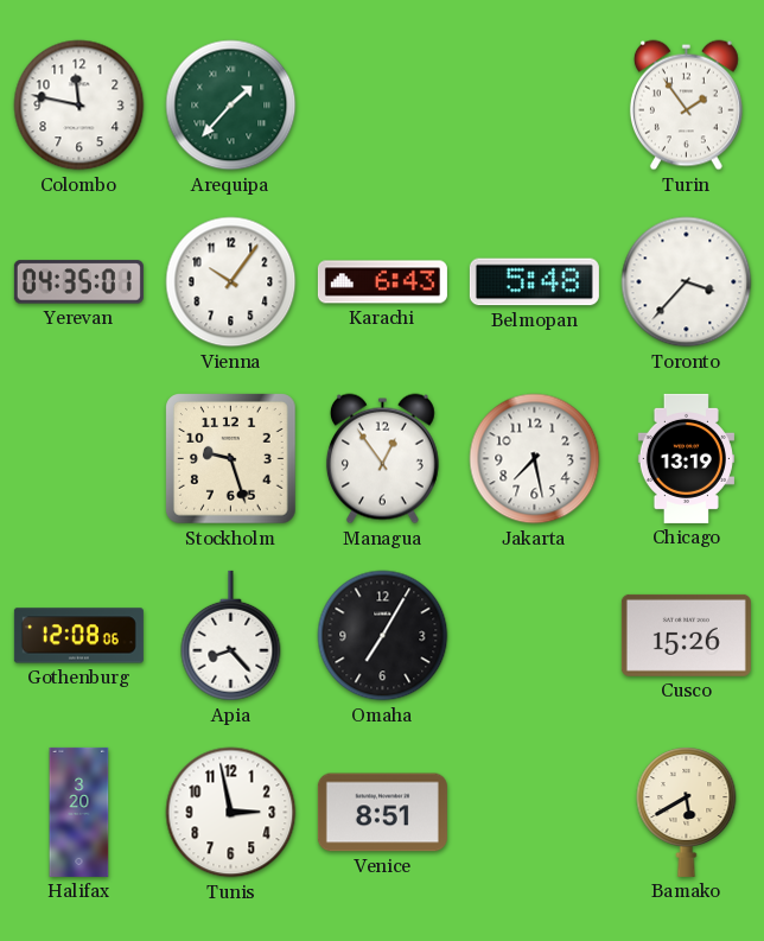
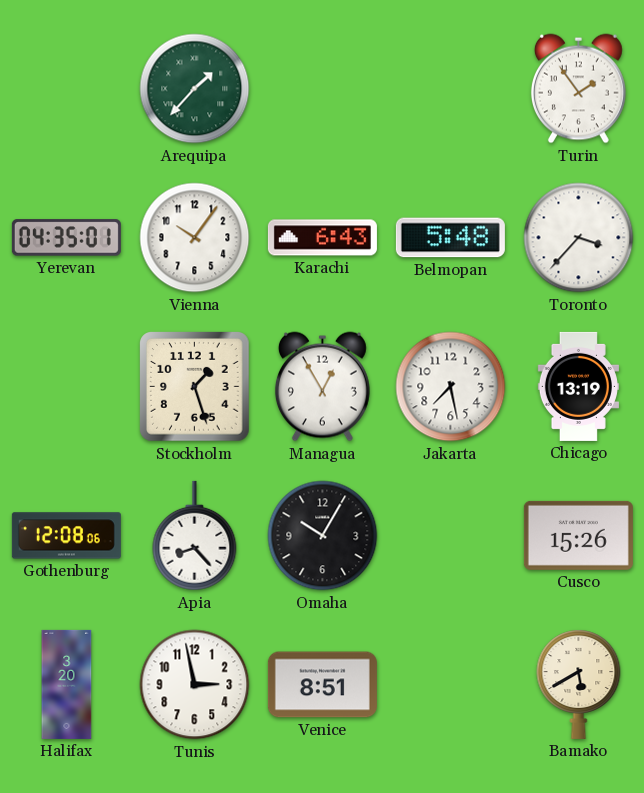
Colombo: 11:47 -> none (79, 106)
Stockholm: 9:27 -> 1:27 (195, 387)
Managua: 12:54 -> 12:55 (322, 387)
Omaha: 7:05 -> 10:05 (323, 536)
